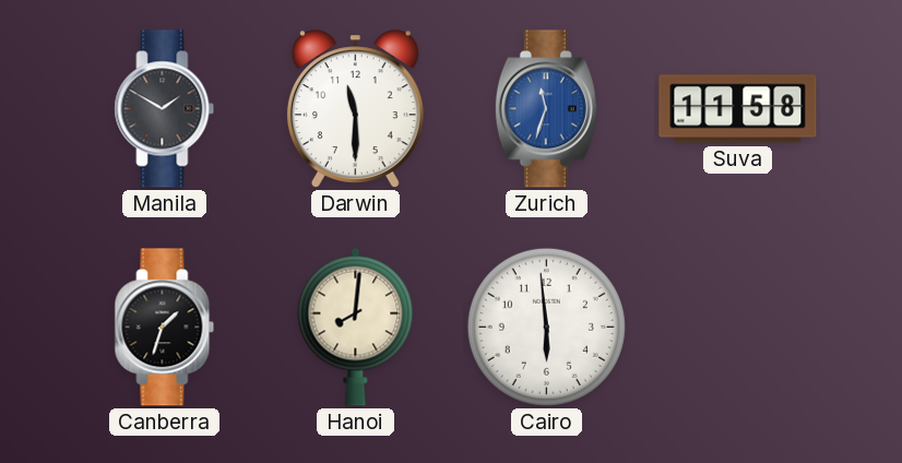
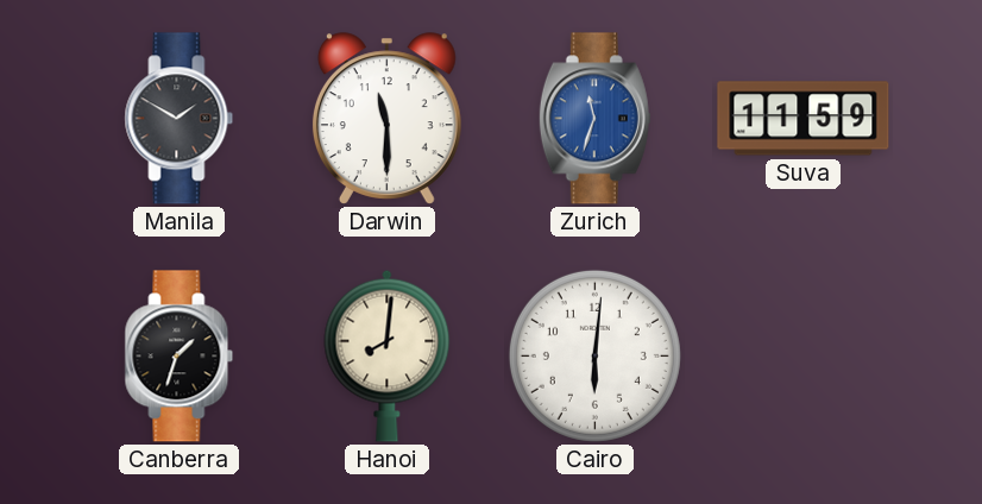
Suva: 11:58 -> 11:59 (804, 119)
Cairo: 5:59 -> 6:01 (594, 355)
